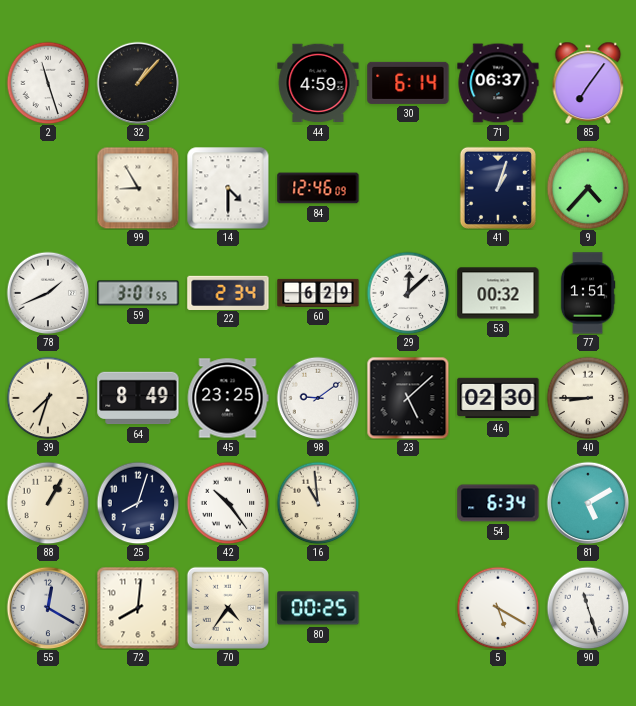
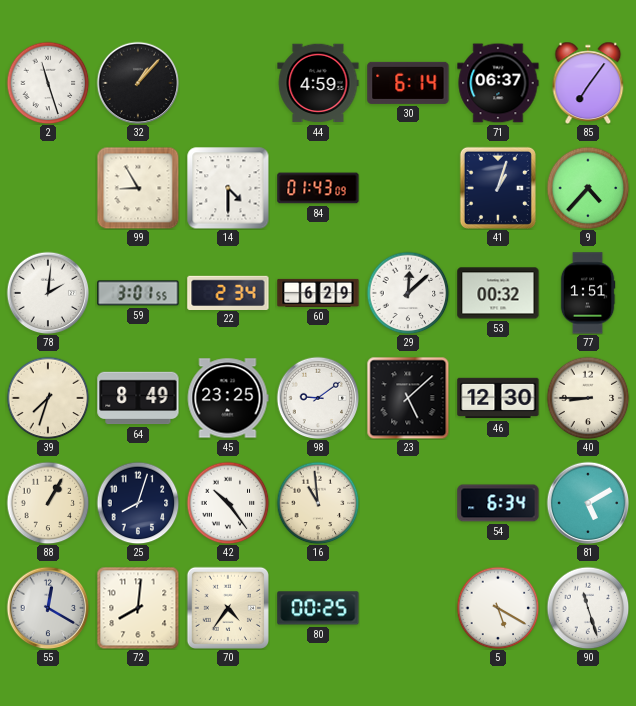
84: 12:46 -> 01:43 (318, 188)
78: 1:41 -> 2:01 (48, 293)
46: 02:30 -> 12:30 (498, 398)
